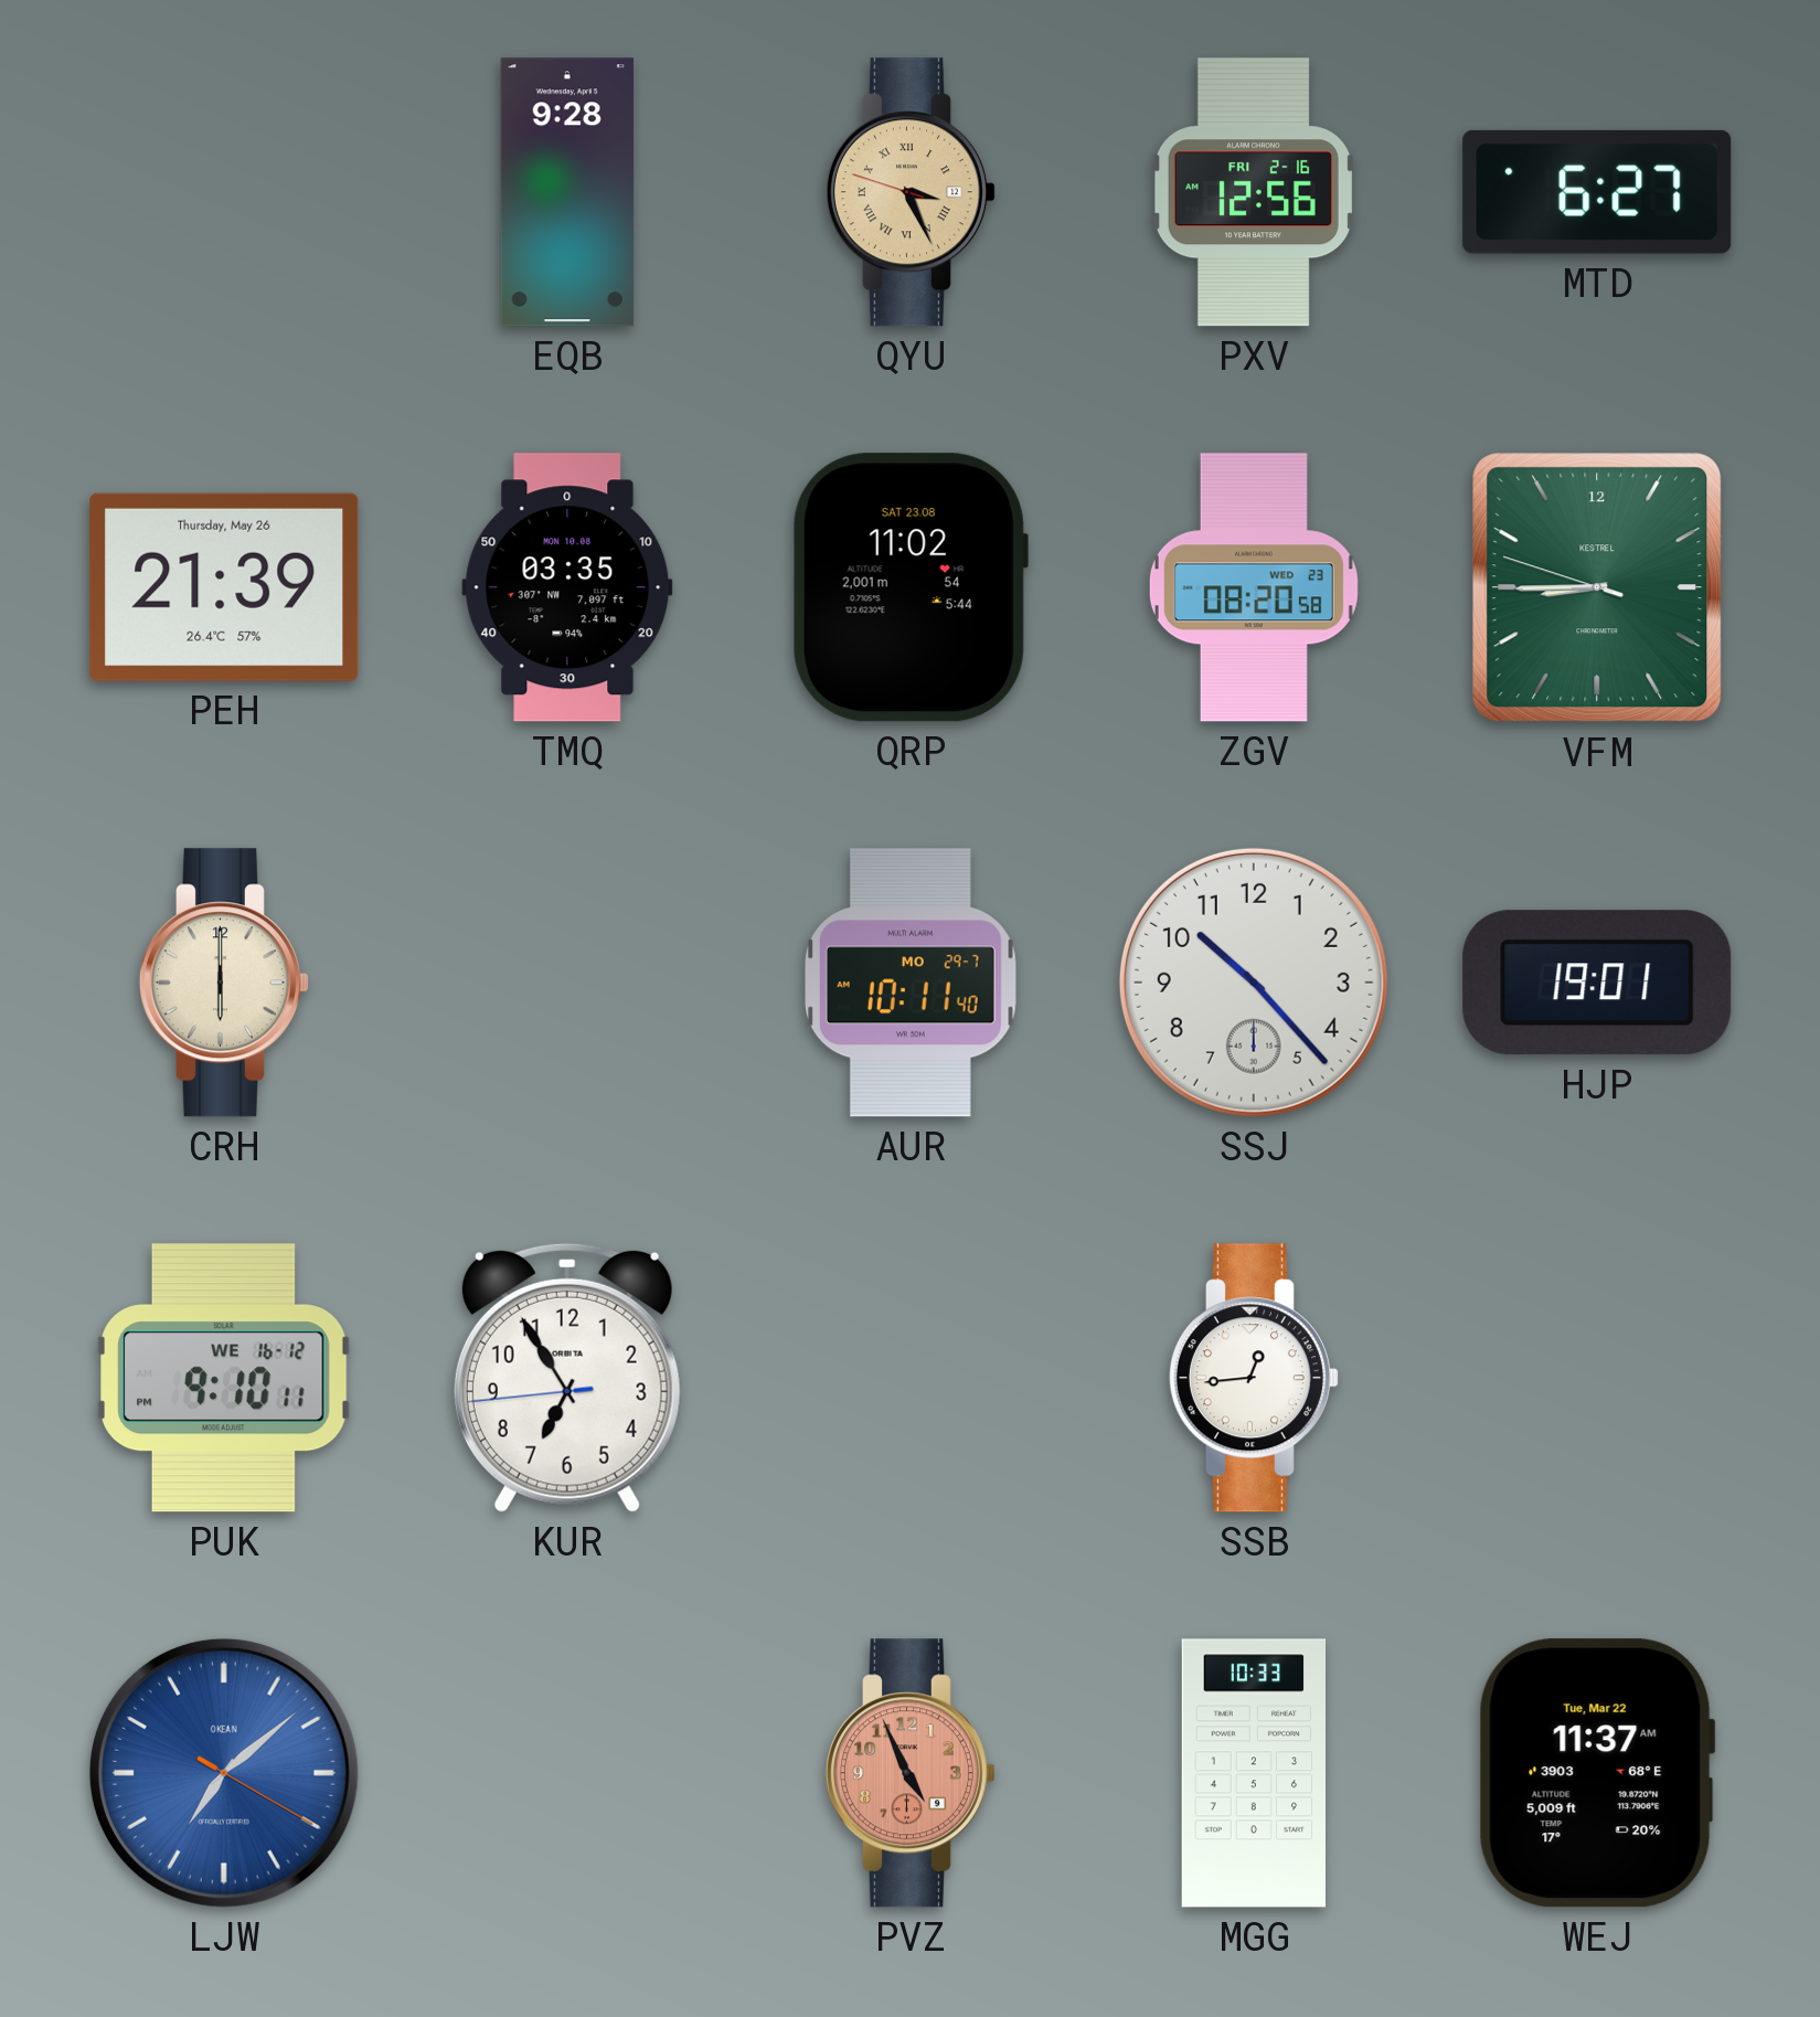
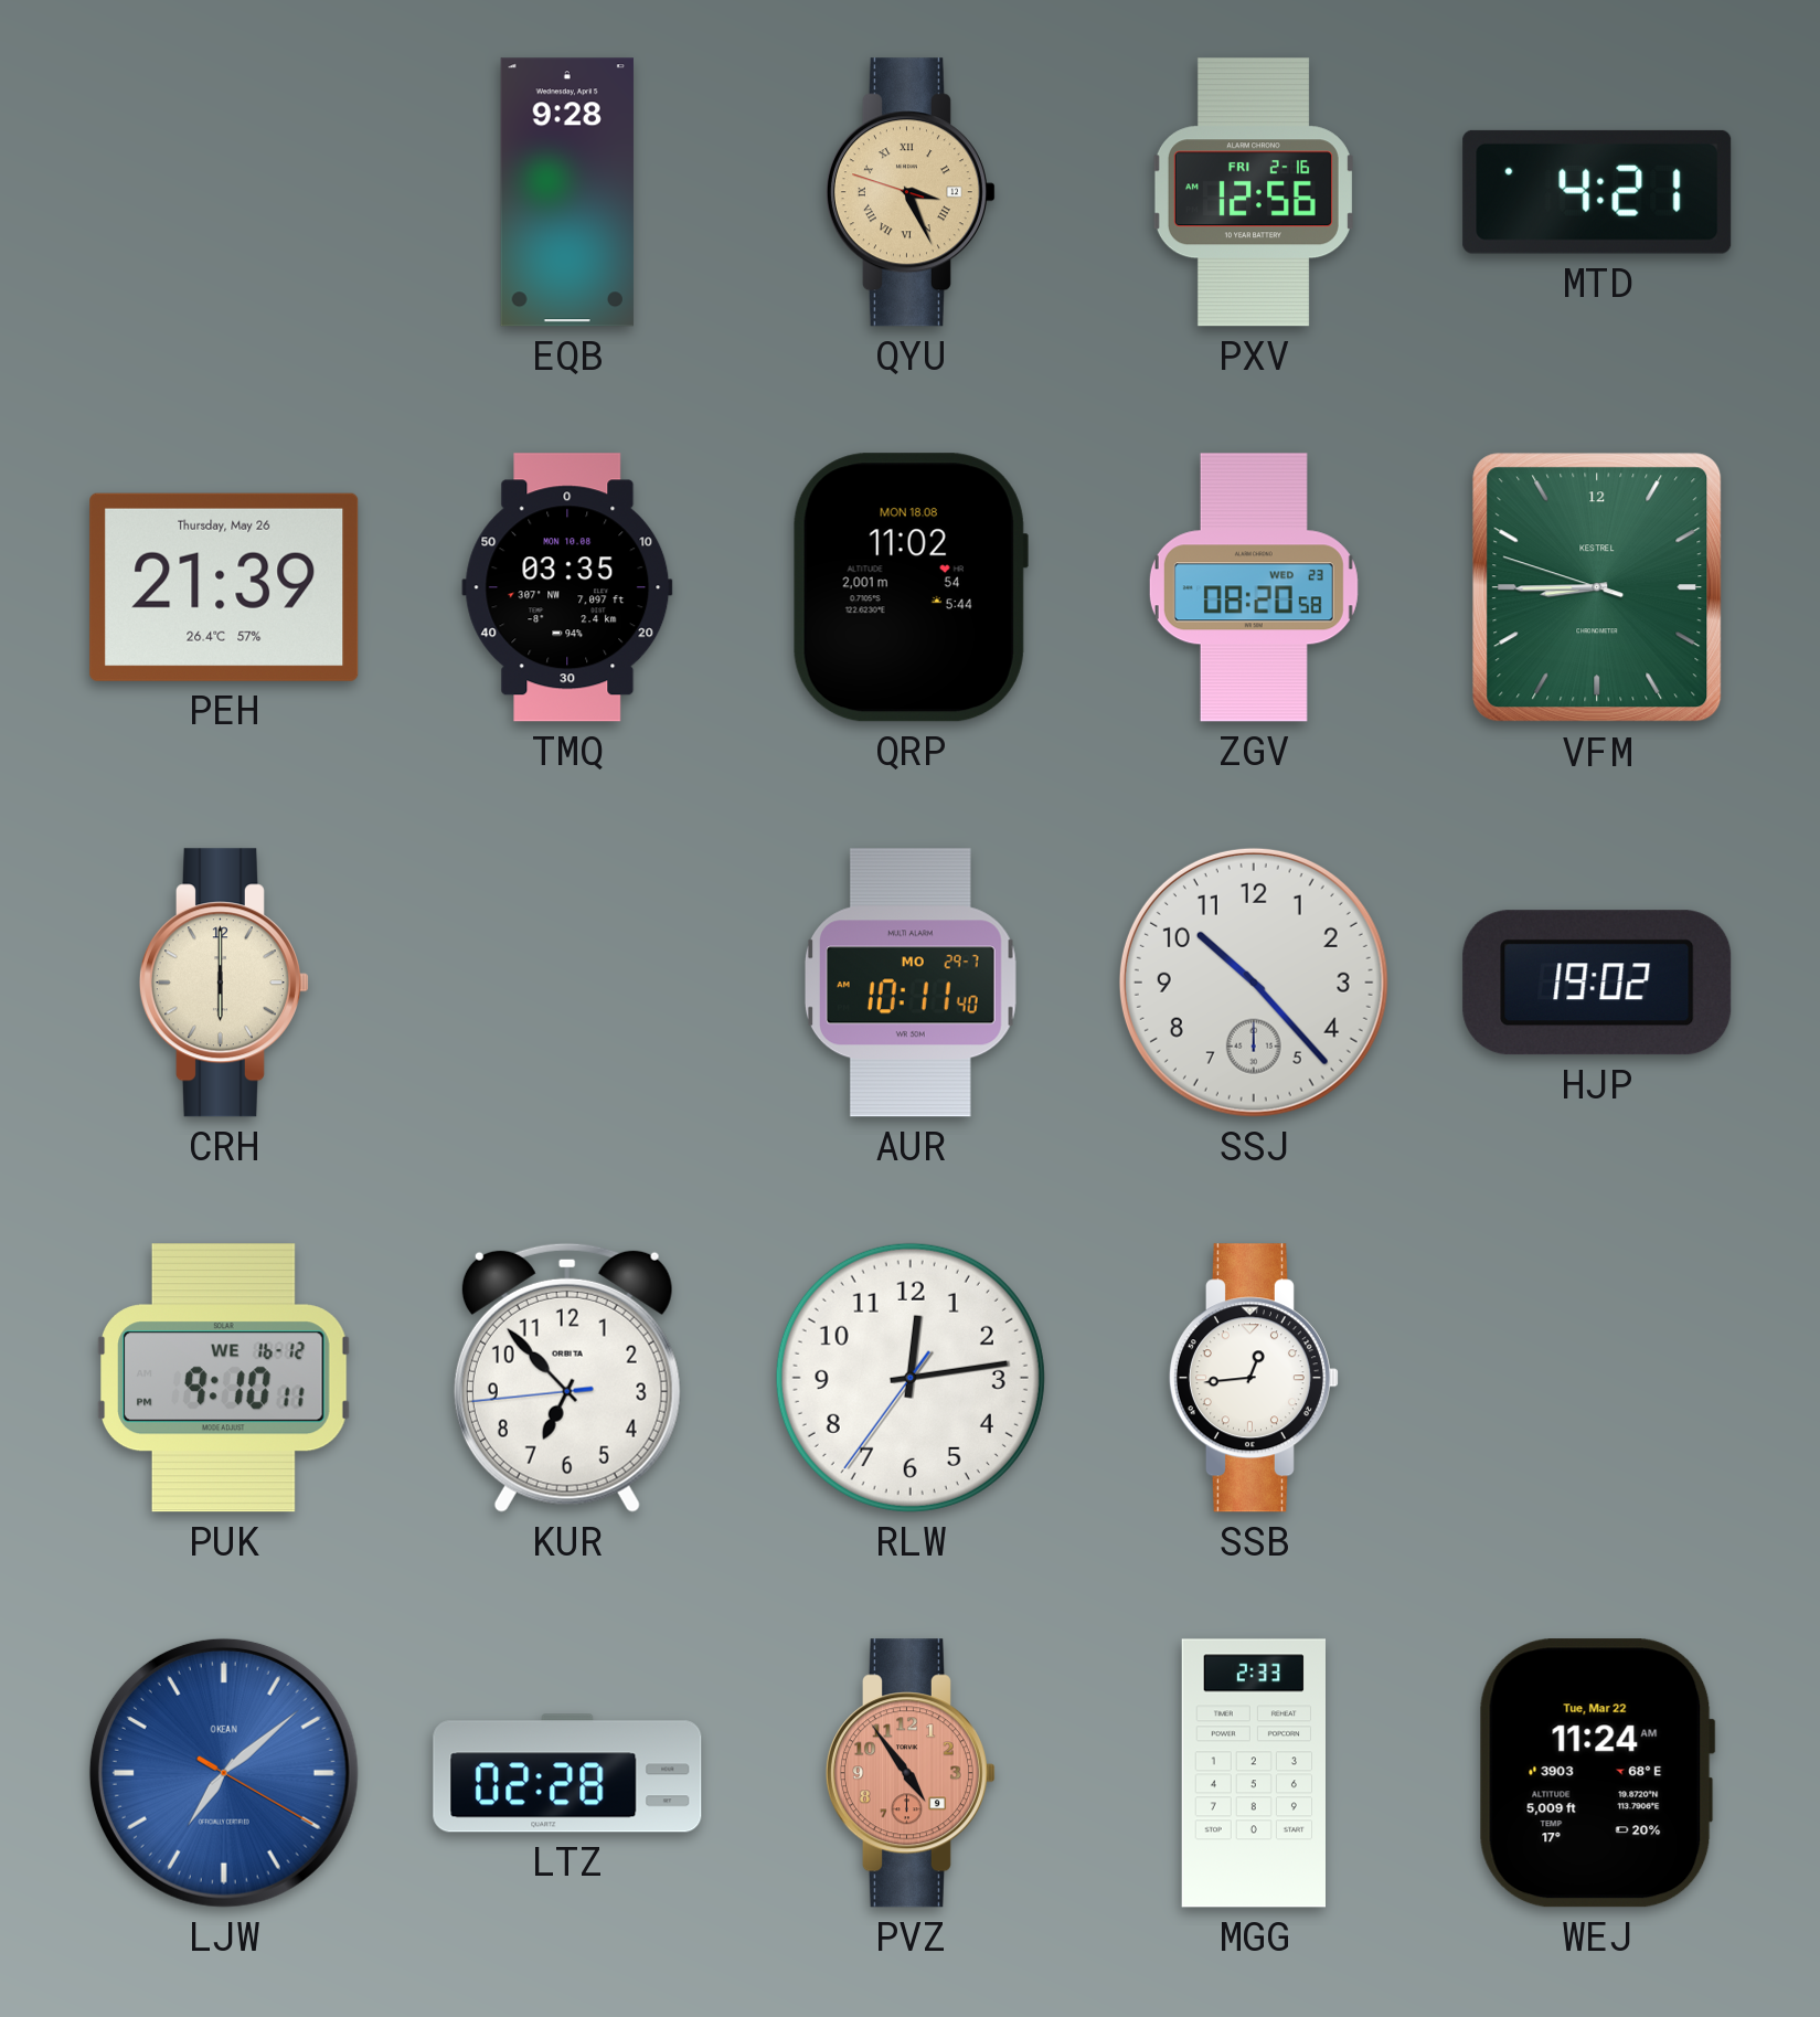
MTD: 6:27 -> 4:21 (1597, 192)
QRP date: SAT 23.08 -> MON 18.08 (911, 587)
HJP: 19:01 -> 19:02 (1597, 983)
KUR: 6:54 -> 6:52 (567, 1378)
RLW: none -> 12:13 (911, 1378)
LTZ: none -> 02:28 (567, 1773)
PVZ: 4:56 -> 4:54 (911, 1773)
MGG: 10:33 -> 2:33 (1253, 1773)
WEJ: 11:37 -> 11:24 (1597, 1773)
